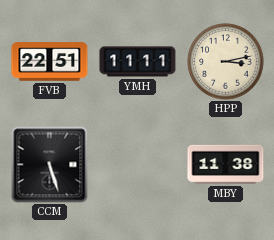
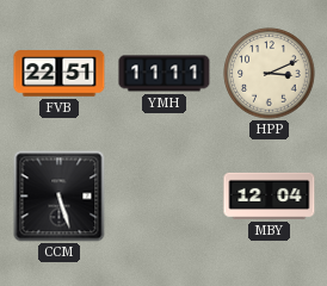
HPP: 3:13 -> 3:11 (270, 74)
MBY: 11:38 -> 12:04 (270, 195)
